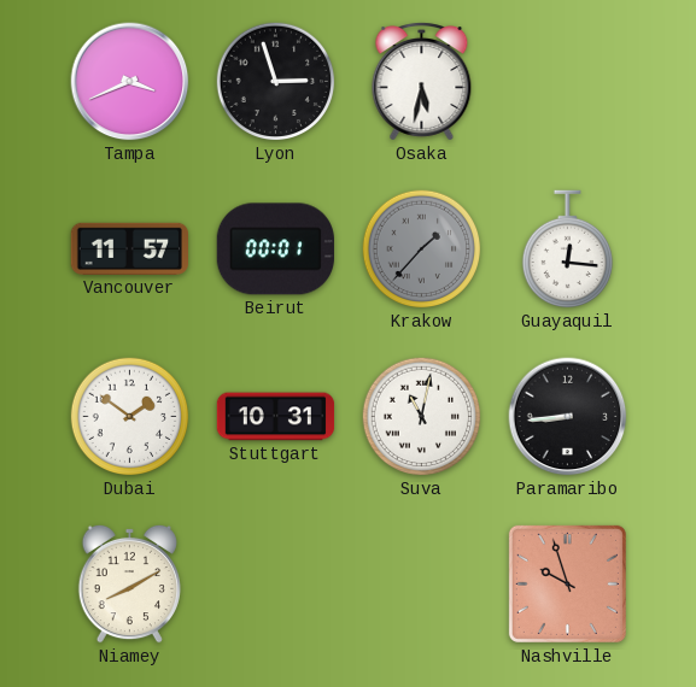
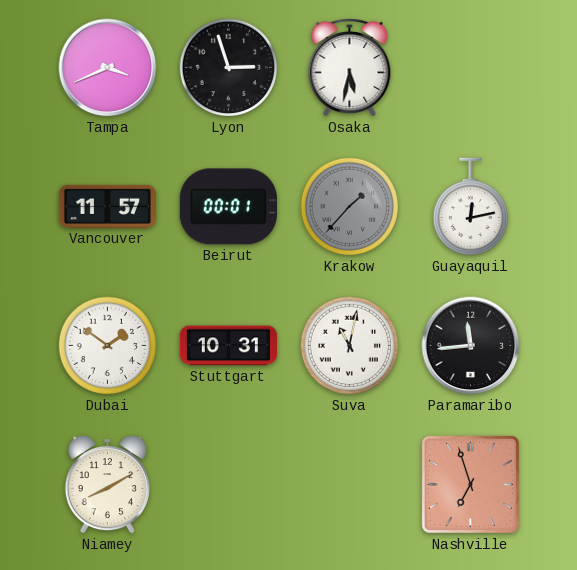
Guayaquil: 12:16 -> 12:13 (470, 207)
Paramaribo: 8:44 -> 11:44 (471, 346)
Nashville: 9:57 -> 6:57 (470, 484)
